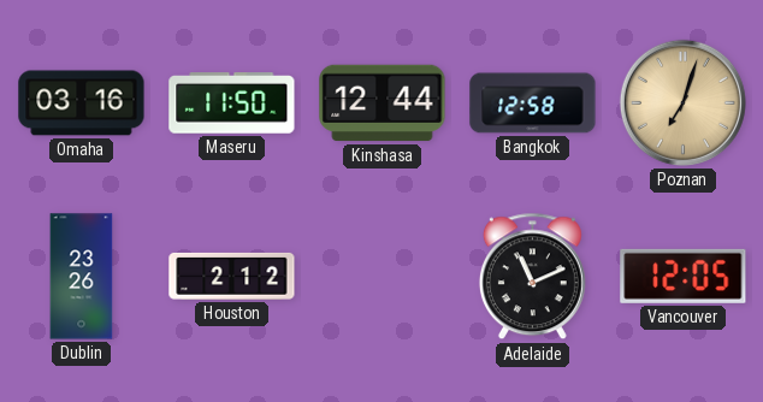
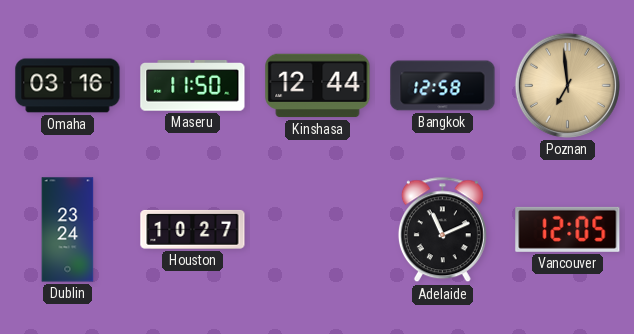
Poznan: 7:03 -> 6:59 (567, 85)
Dublin: 23:26 -> 23:24 (68, 230)
Houston: 2:12 -> 10:27 (193, 229)
